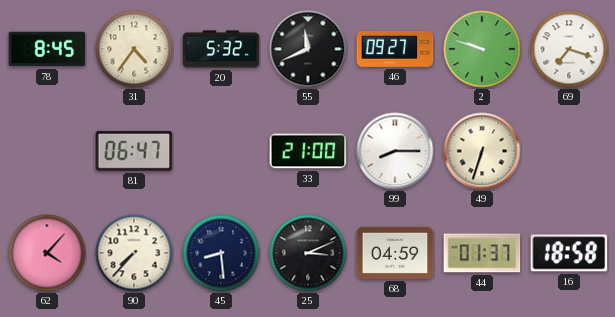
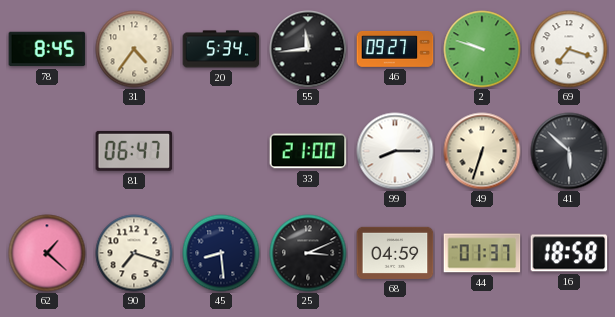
20: 5:32 -> 5:34 (221, 49)
55: 11:41 -> 11:44 (308, 49)
41: none -> 5:52 (569, 151)
62: 4:07 -> 1:22 (47, 253)
90: 7:37 -> 7:18 (134, 253)
